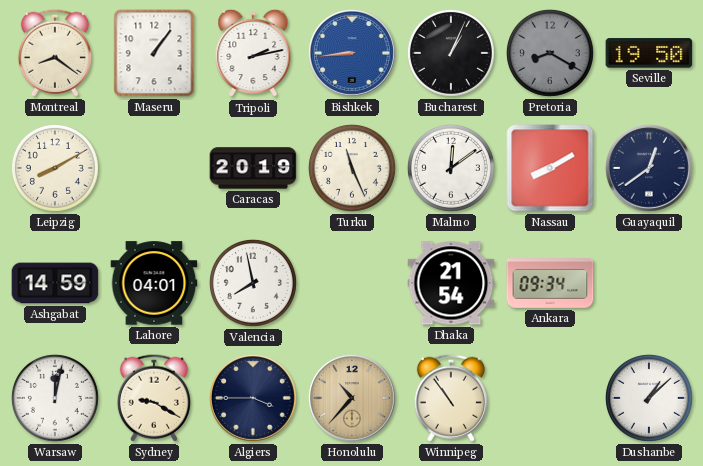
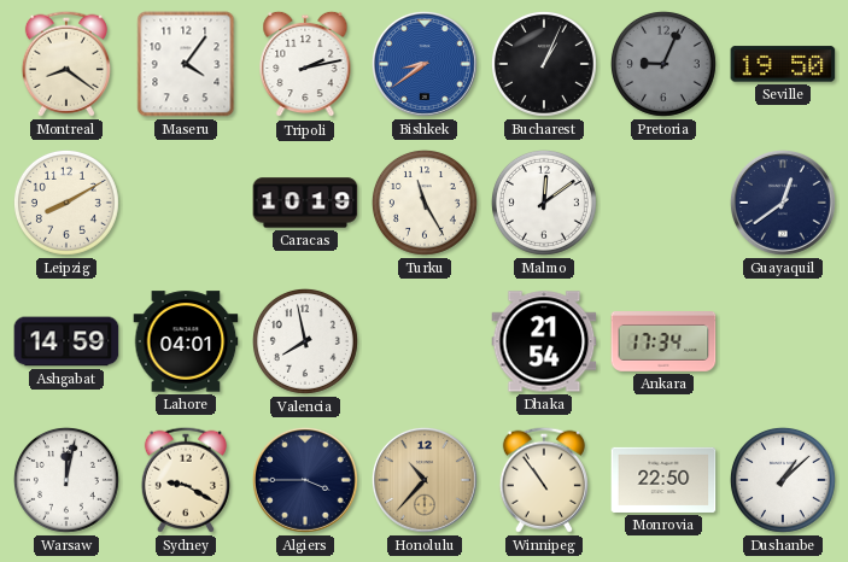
Maseru: 1:06 -> 4:06 (186, 64)
Bishkek: 8:44 -> 8:39 (425, 64)
Pretoria: 8:20 -> 9:04 (663, 64)
Caracas: 20:19 -> 10:19 (305, 203)
Turku: 11:26 -> 11:25 (425, 203)
Nassau: 8:10 -> none (550, 168)
Ankara: 09:34 -> 17:34 (663, 341)
Monrovia: none -> 22:50 (663, 480)
